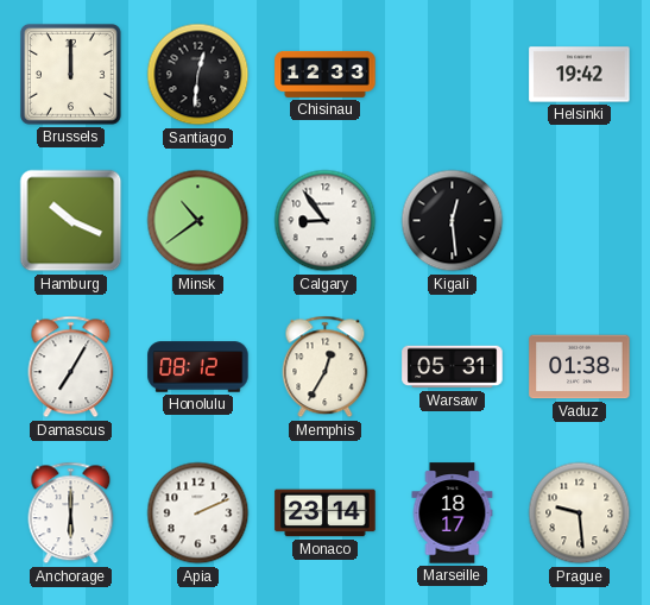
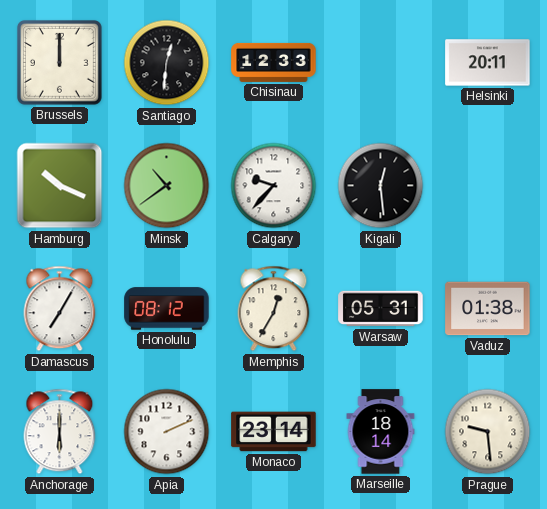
Helsinki: 19:42 -> 20:11 (488, 63)
Calgary: 8:54 -> 9:37 (274, 186)
Marseille: 18:17 -> 18:14 (381, 432)
